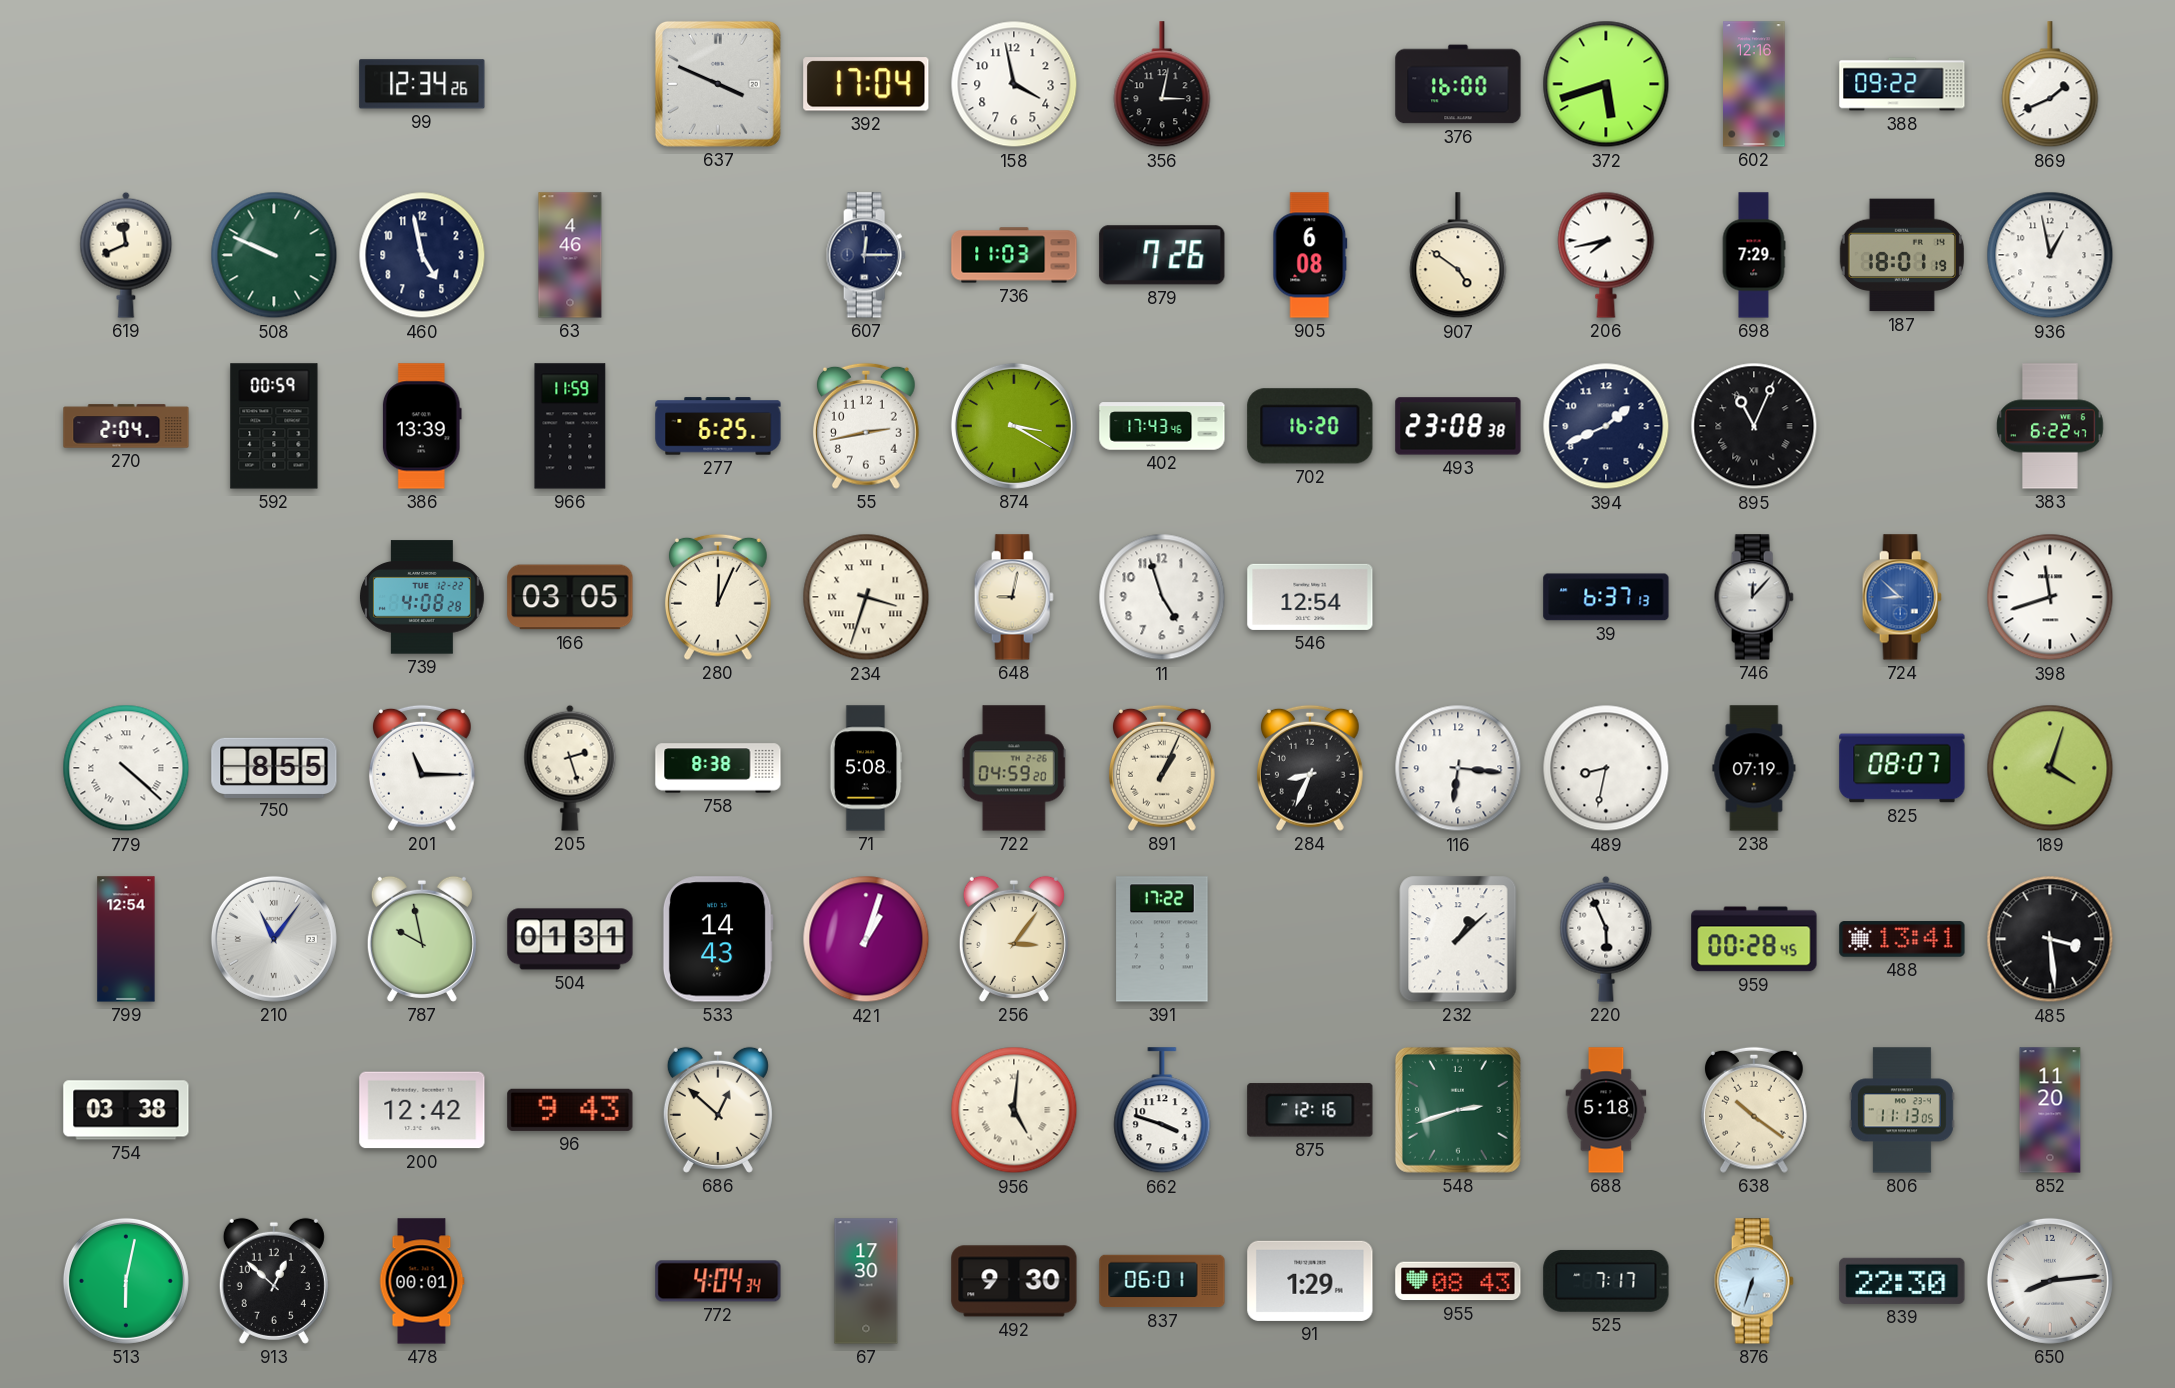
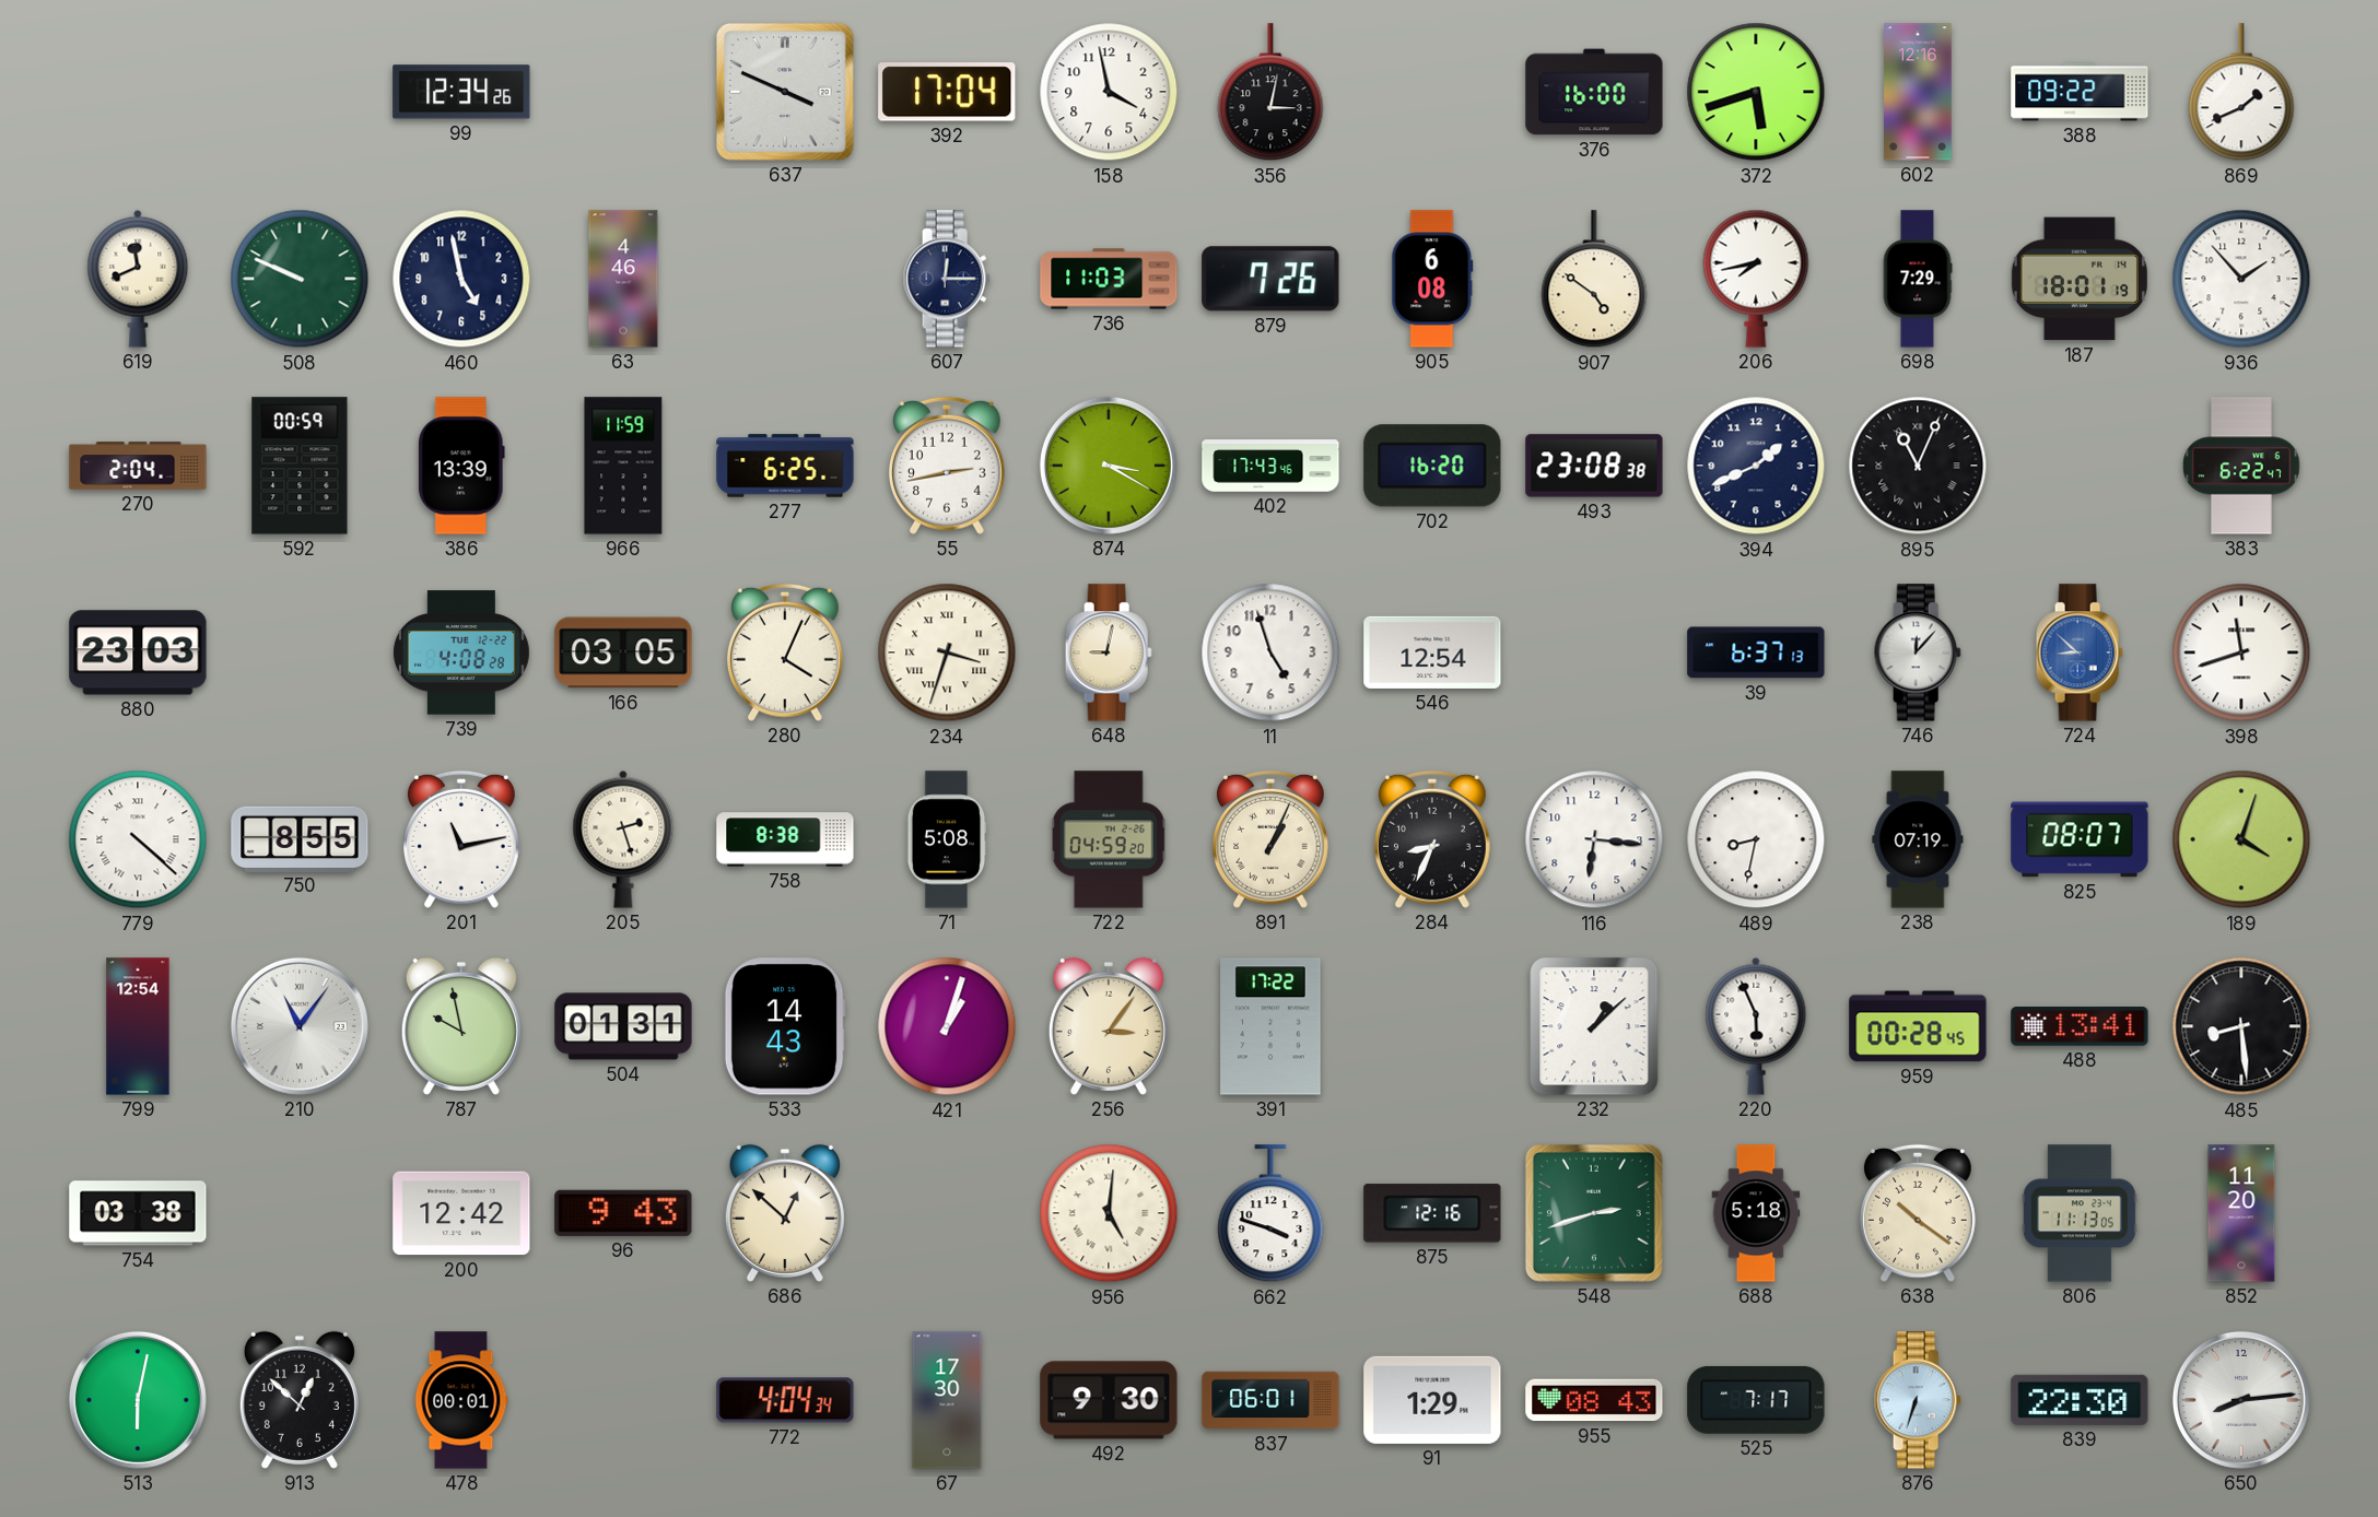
936: 12:58 -> 1:53 (2241, 279)
880: none -> 23:03 (138, 652)
280: 12:04 -> 4:04 (785, 652)
201: 11:15 -> 11:13 (461, 839)
485: 3:29 -> 8:29 (2241, 1026)
